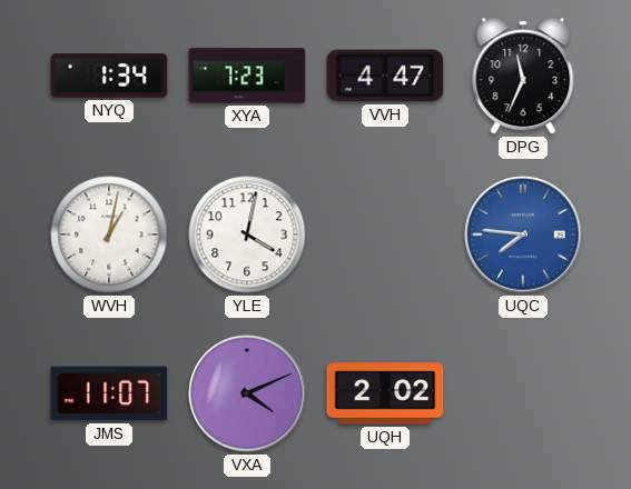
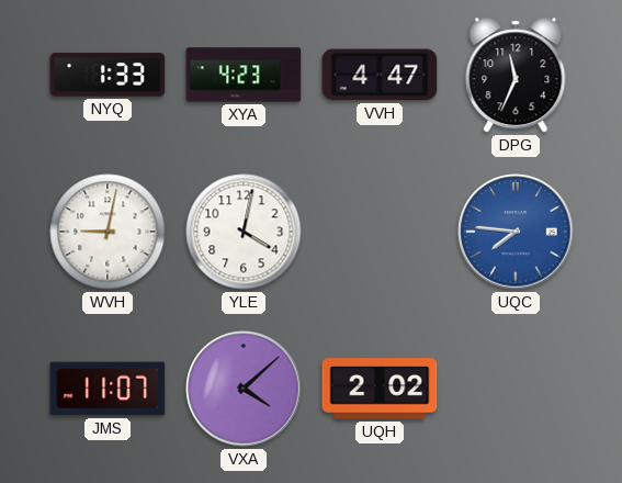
NYQ: 1:34 -> 1:33 (108, 75)
XYA: 7:23 -> 4:23 (244, 75)
WVH: 1:02 -> 9:02 (108, 232)
VXA: 4:11 -> 4:08 (244, 389)
